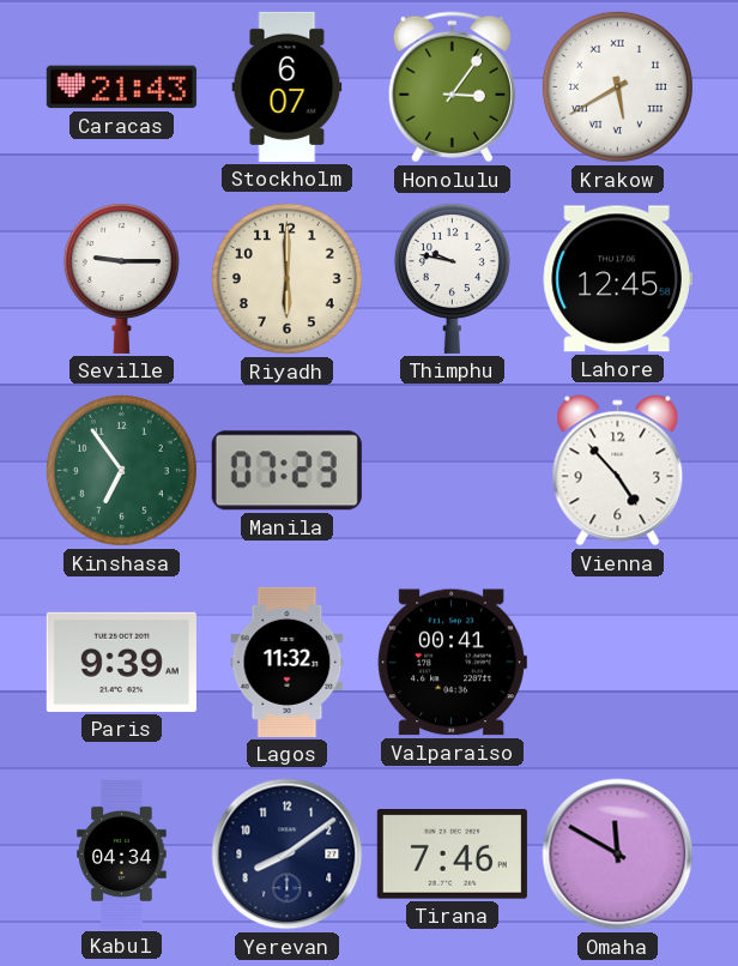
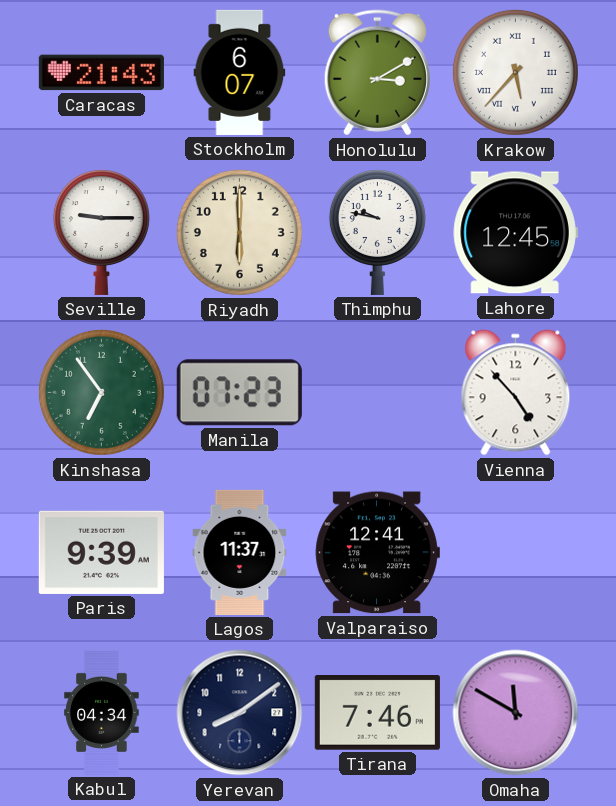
Honolulu: 3:06 -> 3:10 (377, 73)
Krakow: 5:40 -> 5:37 (515, 72)
Lagos: 11:32 -> 11:37 (240, 552)
Valparaiso: 00:41 -> 12:41 (377, 553)
